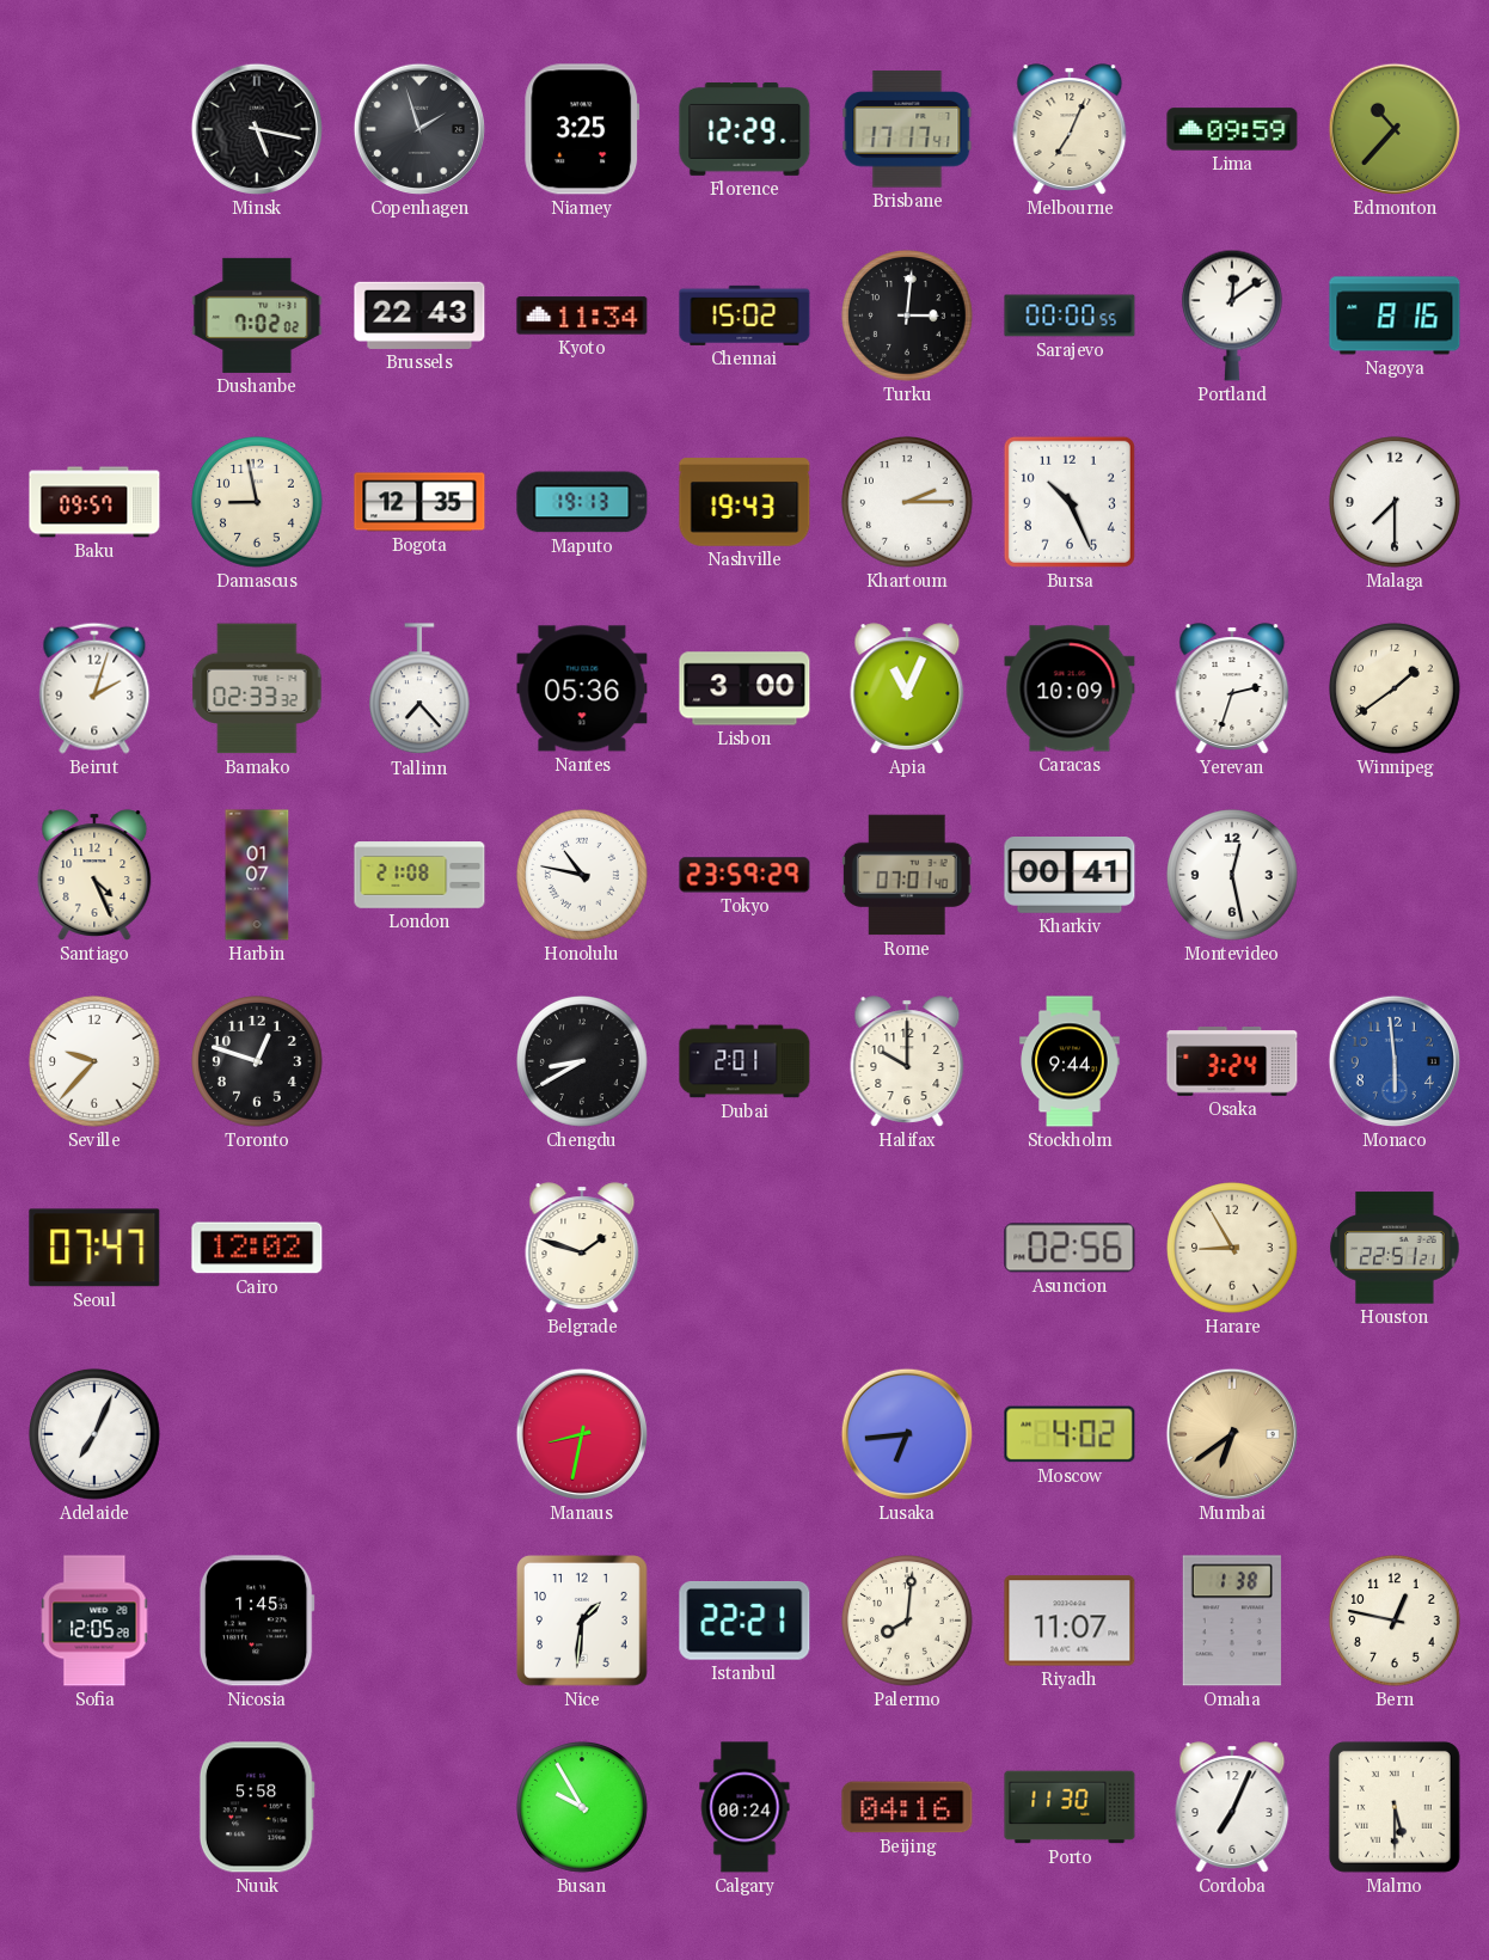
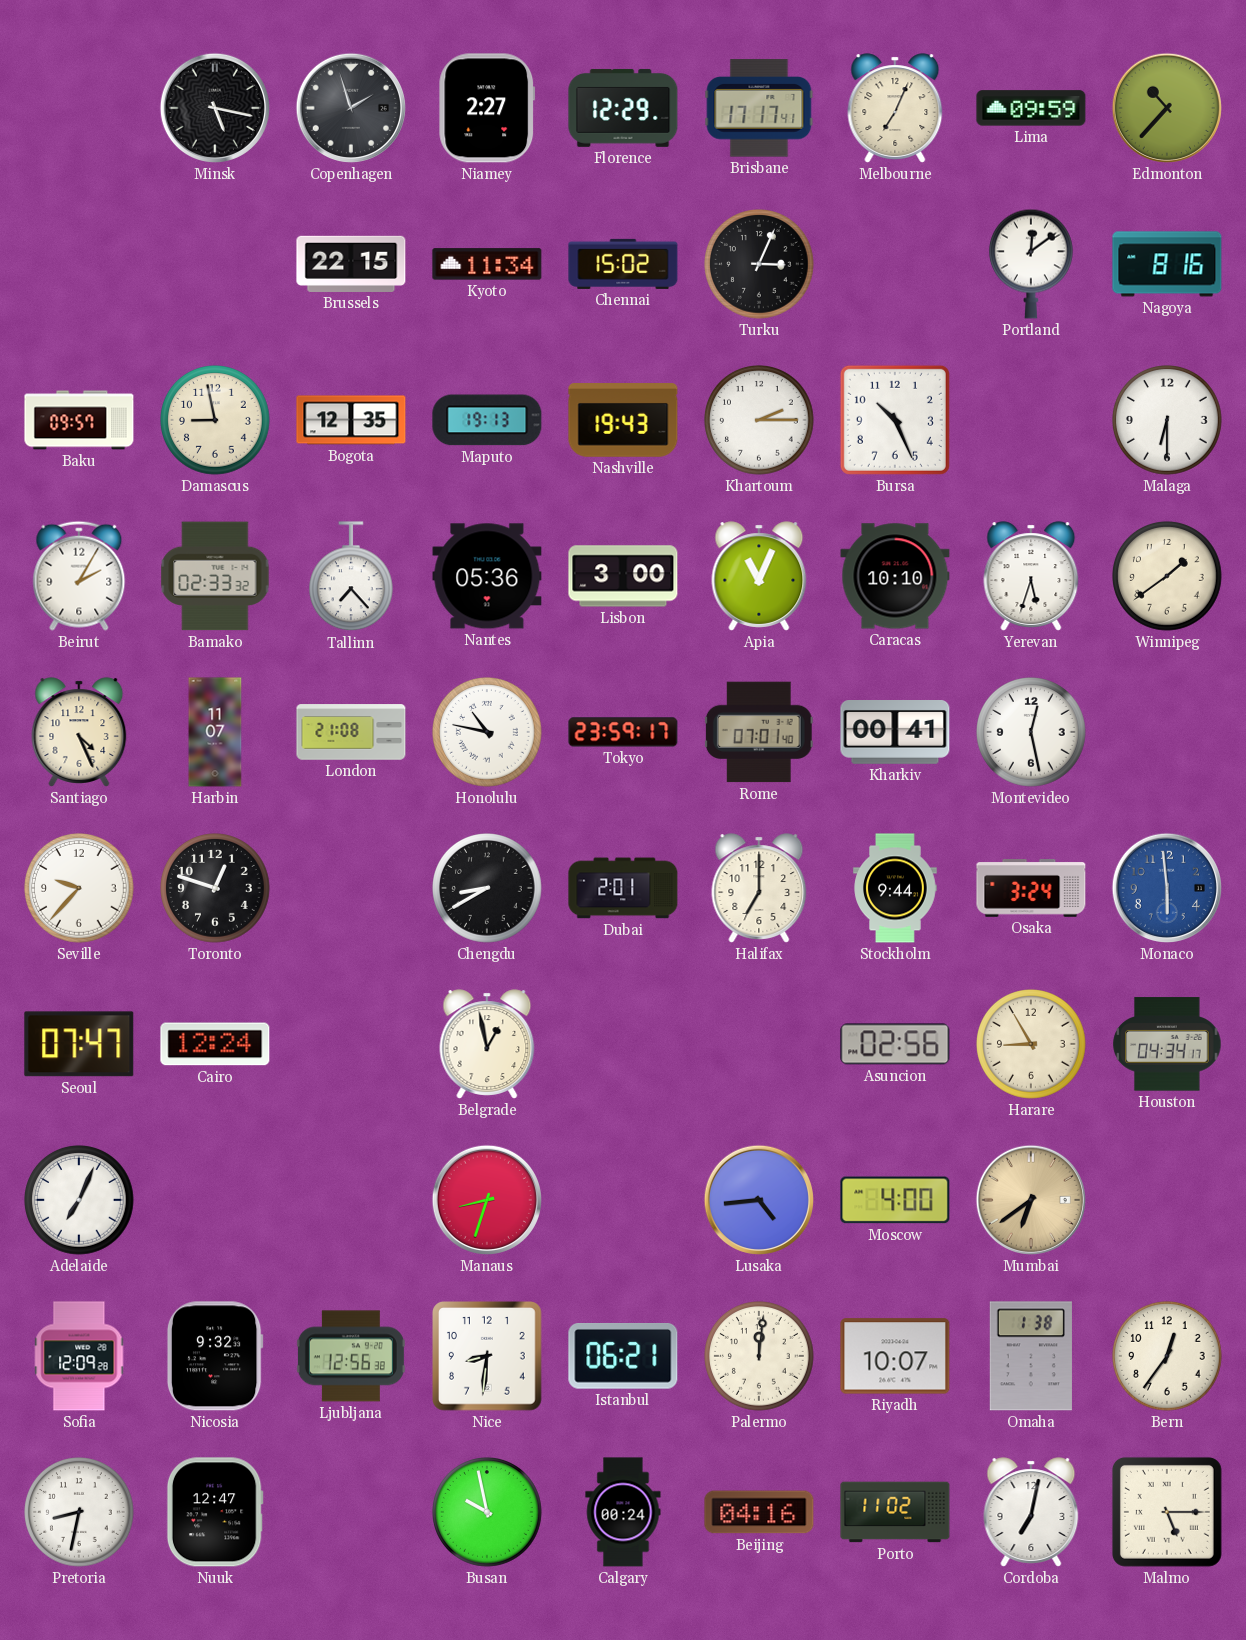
Niamey: 3:25 -> 2:27 (487, 108)
Dushanbe: 7:02 -> none (257, 316)
Brussels: 22:43 -> 22:15 (351, 264)
Turku: 3:01 -> 3:04 (760, 265)
Sarajevo: 00:00 -> none (1070, 316)
Malaga: 7:30 -> 6:30 (1168, 421)
Beirut: 2:03 -> 2:05 (79, 576)
Caracas: 10:09 -> 10:10 (895, 576)
Yerevan: 2:33 -> 5:33 (1031, 576)
Harbin: 01:07 -> 11:07 (215, 732)
Tokyo: 23:59:29 -> 23:59:17 (623, 732)
Halifax: 10:00 -> 7:00 (759, 888)
Cairo: 12:02 -> 12:24 (215, 1044)
Belgrade: 1:48 -> 12:58 (487, 1044)
Houston: 22:51 -> 04:34 (1167, 1044)
Manaus: 8:32 -> 8:33 (487, 1200)
Lusaka: 6:44 -> 4:44 (759, 1200)
Moscow: 4:02 -> 4:00 (895, 1200)
Sofia: 12:05 -> 12:09 (79, 1356)
Nicosia: 1:45 -> 9:32 (215, 1356)
Ljubljana: none -> 12:56 (351, 1356)
Nice: 1:31 -> 8:31 (488, 1357)
Istanbul: 22:21 -> 06:21 (623, 1357)
Palermo: 8:01 -> 12:01 (760, 1357)
Riyadh: 11:07 -> 10:07 (895, 1356)
Bern: 12:47 -> 12:36 (1168, 1357)
Pretoria: none -> 8:32 (80, 1513)
Nuuk: 5:58 -> 12:47 (215, 1512)
Busan: 9:55 -> 9:58 (488, 1513)
Porto: 11:30 -> 11:02 (895, 1512)
Cordoba: 7:04 -> 7:02 (1031, 1512)
Malmo: 5:30 -> 5:15 (1167, 1512)
